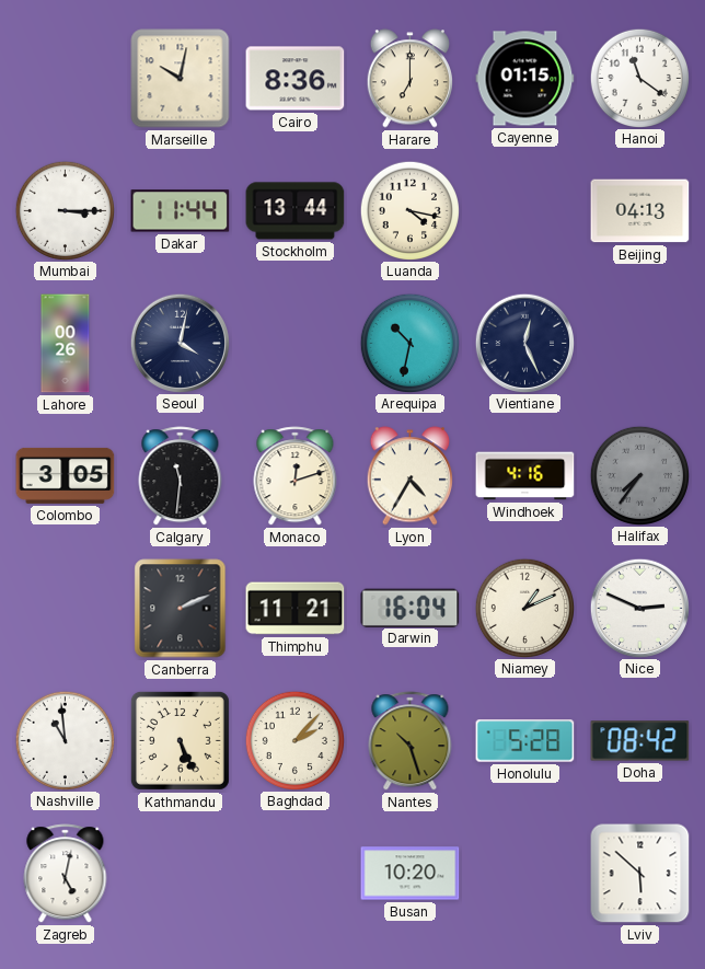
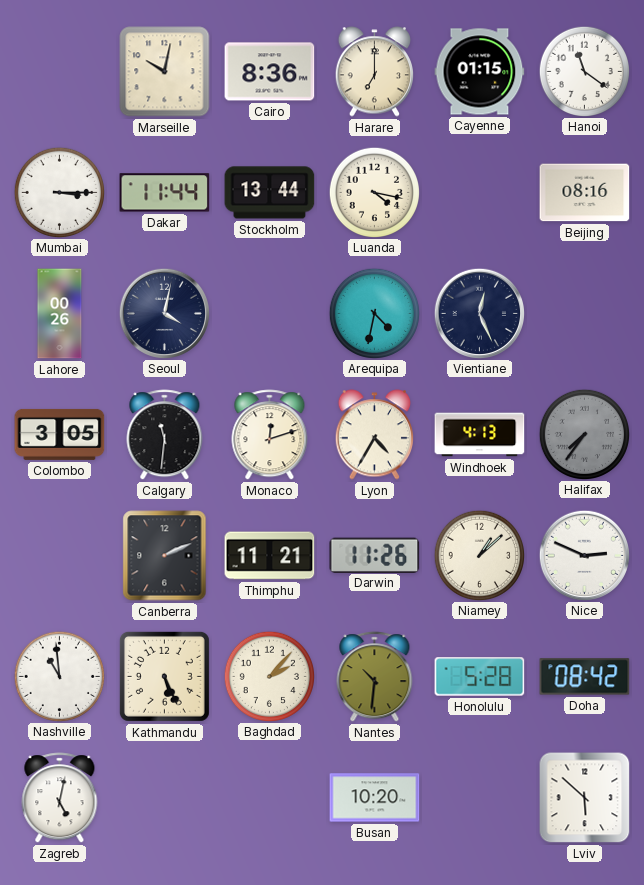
Beijing: 04:13 -> 08:16 (585, 193)
Arequipa: 10:32 -> 4:32 (374, 313)
Windhoek: 4:16 -> 4:13 (480, 435)
Darwin: 16:04 -> 11:26 (375, 555)
Niamey: 1:11 -> 1:08 (479, 555)
Nantes: 10:27 -> 10:31 (375, 677)
